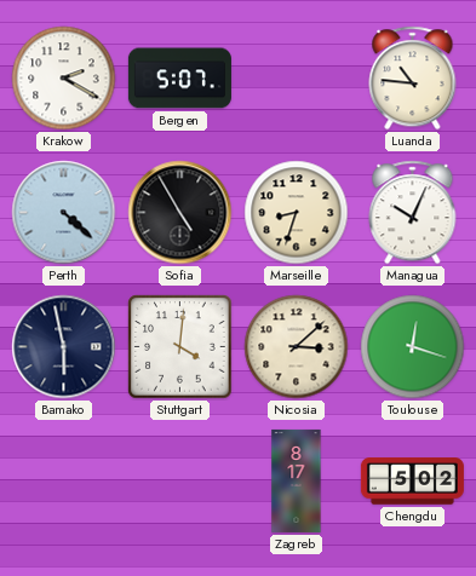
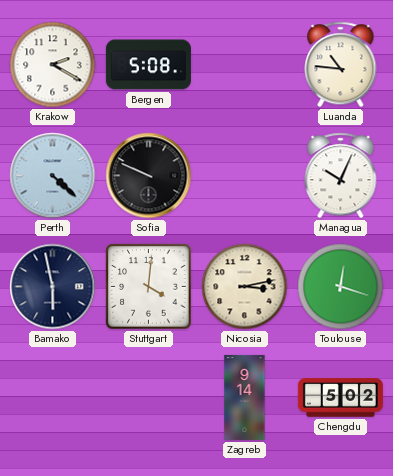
Bergen: 5:07 -> 5:08 (148, 65)
Sofia: 4:55 -> 9:49 (149, 176)
Marseille: 8:33 -> none (297, 213)
Nicosia: 3:08 -> 3:13 (245, 287)
Zagreb: 8:17 -> 9:14 (245, 397)
